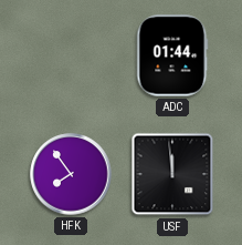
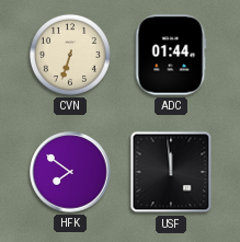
CVN: none -> 6:33 (70, 55)
HFK: 7:54 -> 7:51 (70, 172)
